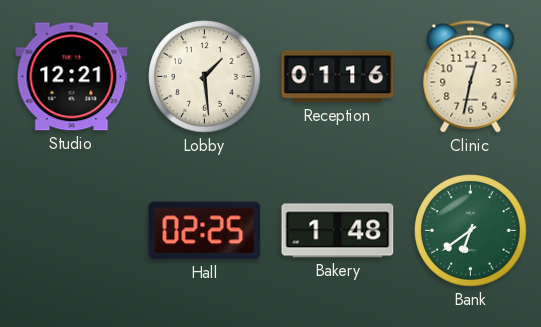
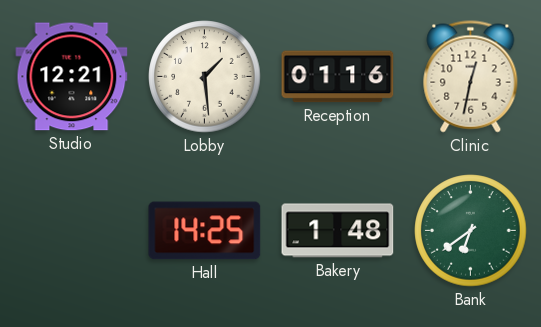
Hall: 02:25 -> 14:25 (205, 231)
